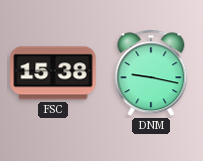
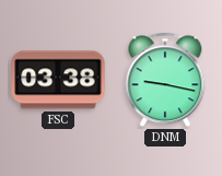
FSC: 15:38 -> 03:38 (58, 80)
